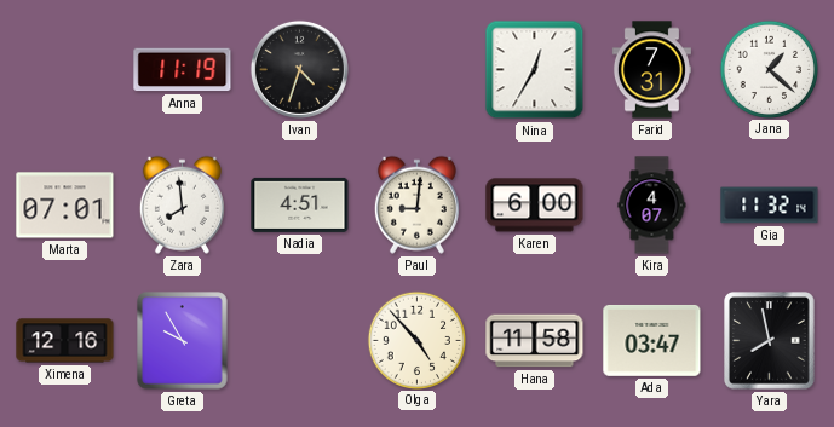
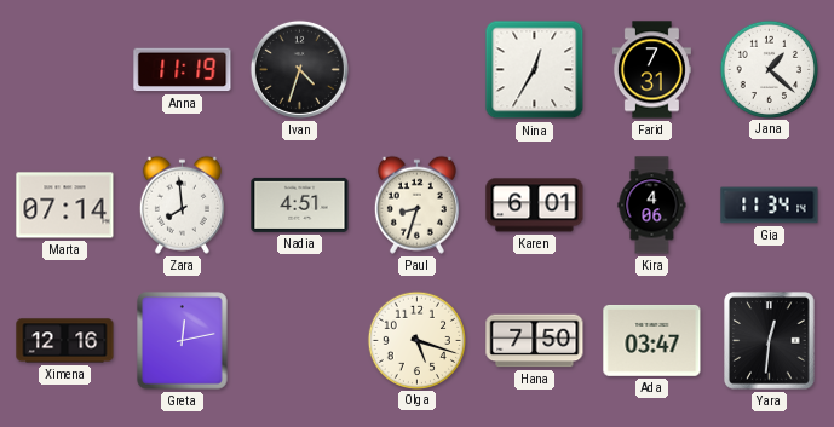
Marta: 07:01 -> 07:14 (65, 206)
Paul: 9:01 -> 8:33 (416, 204)
Karen: 6:00 -> 6:01 (535, 206)
Kira: 4:07 -> 4:06 (652, 206)
Gia: 11:32 -> 11:34 (770, 206)
Greta: 9:55 -> 12:13 (183, 341)
Olga: 4:53 -> 5:18 (416, 340)
Hana: 11:58 -> 7:50 (535, 341)
Yara: 7:58 -> 12:31 (770, 341)
